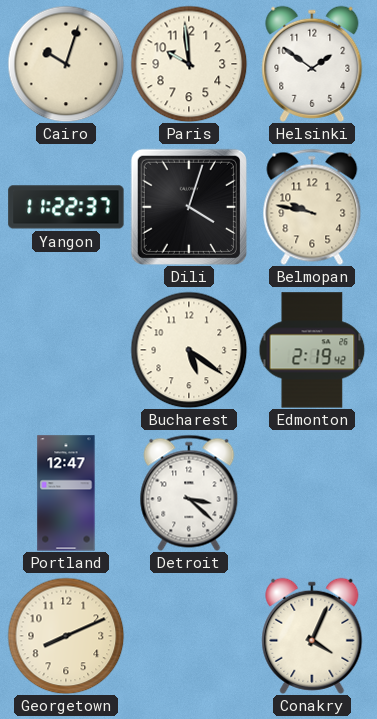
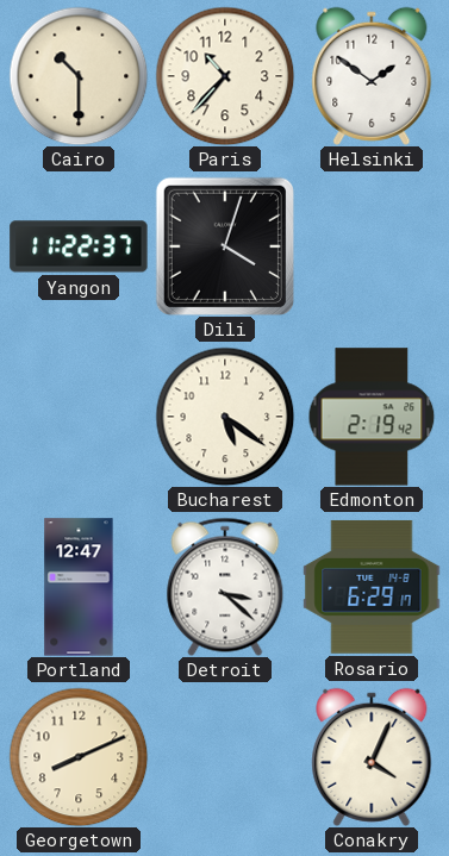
Cairo: 10:03 -> 10:30 (79, 76)
Paris: 9:59 -> 10:37 (225, 76)
Belmopan: 9:47 -> none (312, 207)
Rosario: none -> 6:29 (372, 587)
